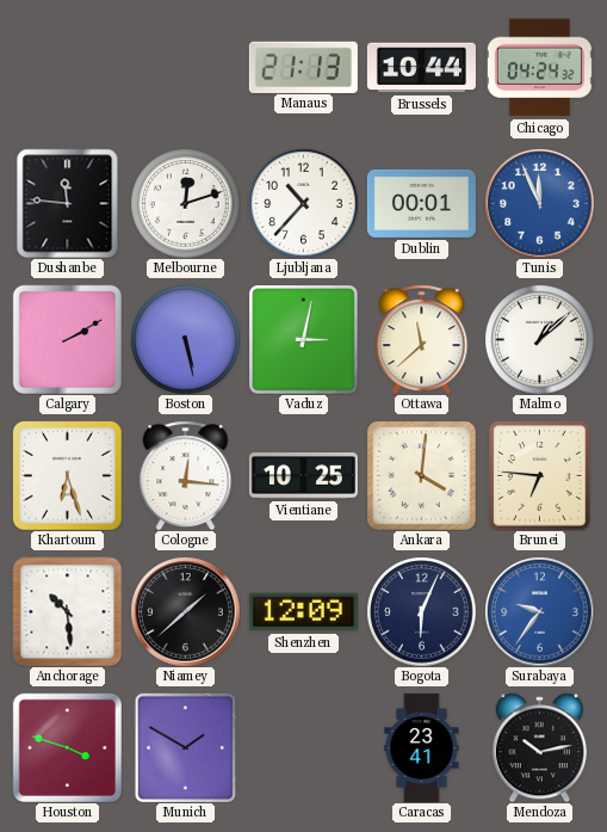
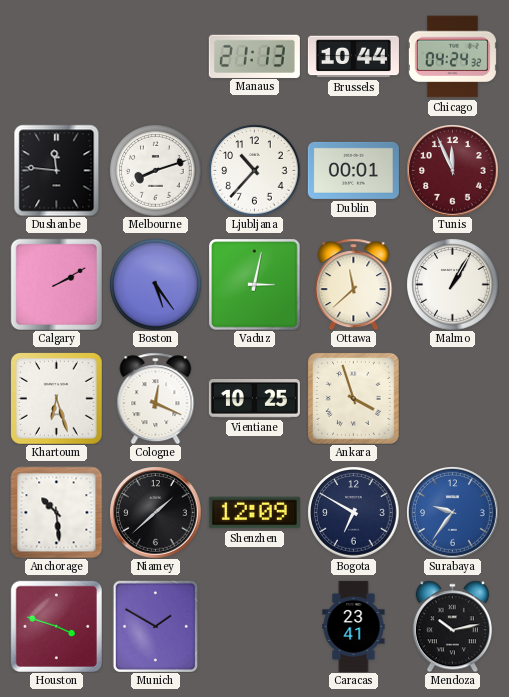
Melbourne: 12:12 -> 8:12 (155, 170)
Tunis dial: blue -> burgundy (452, 170)
Boston: 5:28 -> 5:24 (155, 284)
Malmo: 1:08 -> 1:05 (452, 284)
Cologne: 12:16 -> 12:19 (156, 398)
Ankara: 4:01 -> 3:57 (354, 399)
Brunei: 6:46 -> none (540, 475)
Bogota: 6:04 -> 6:50 (353, 512)
